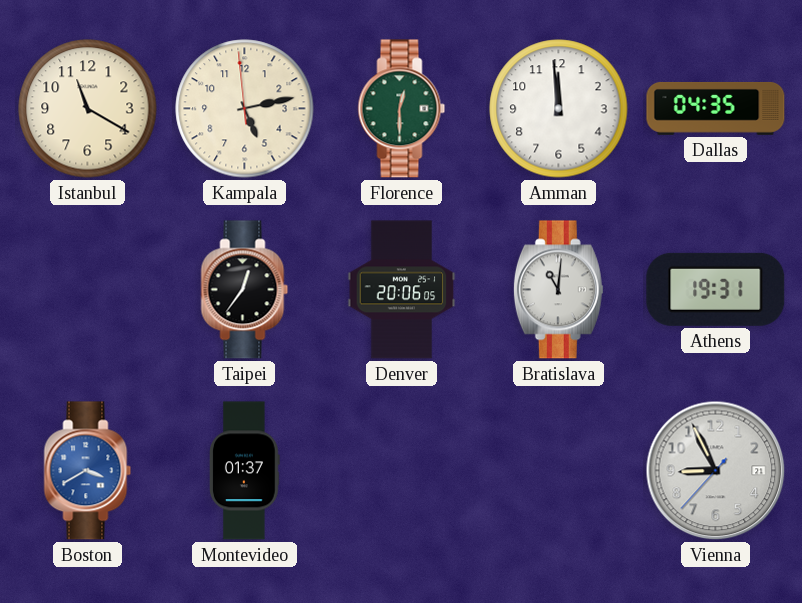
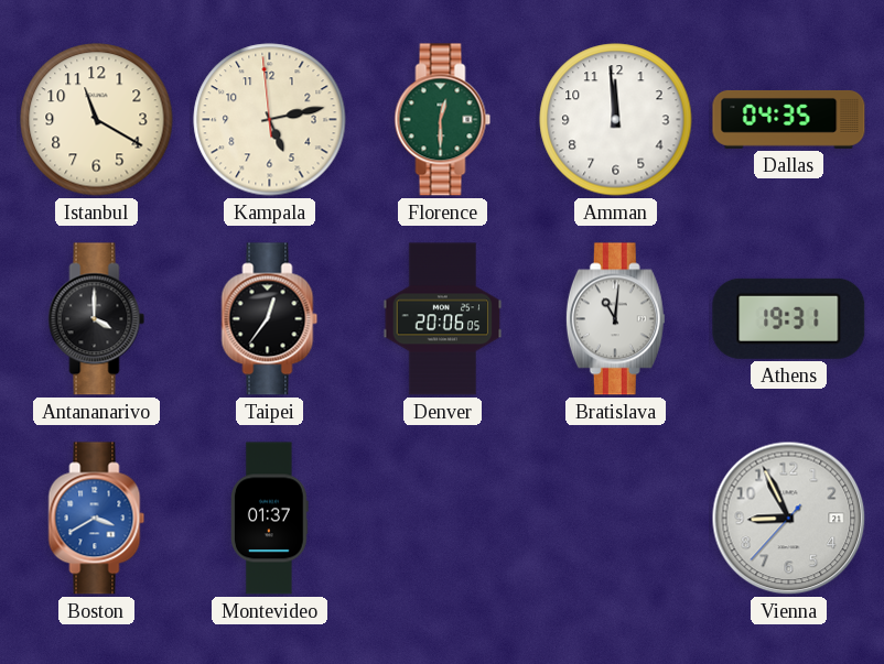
Antananarivo: none -> 4:00 (97, 319)
